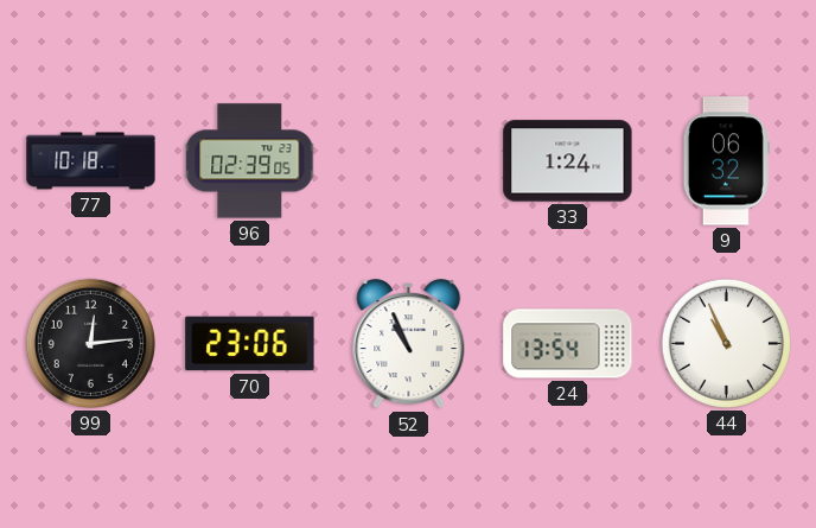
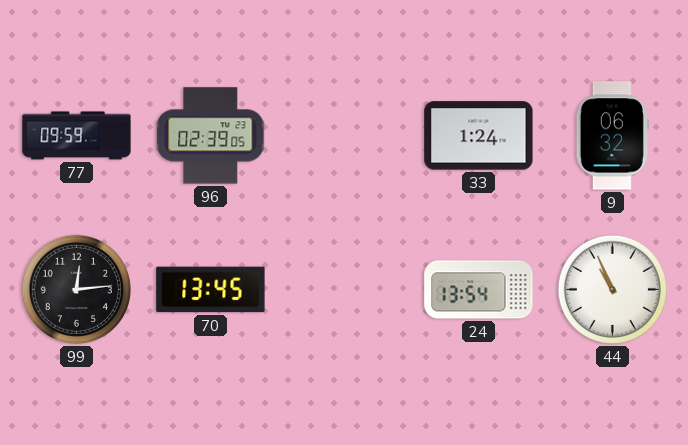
77: 10:18 -> 09:59 (77, 136)
70: 23:06 -> 13:45 (211, 290)
52: 10:56 -> none (409, 344)
